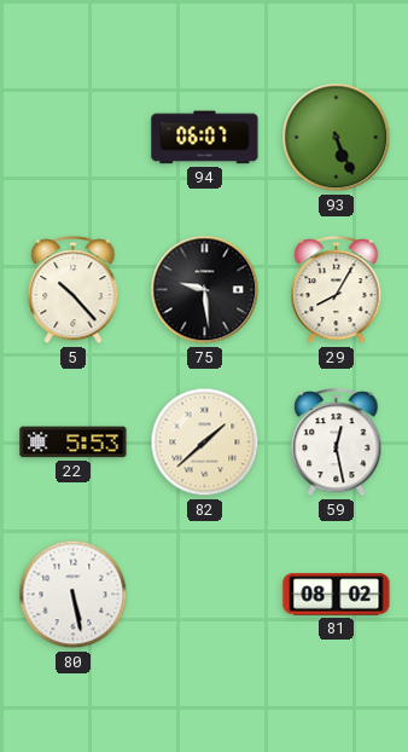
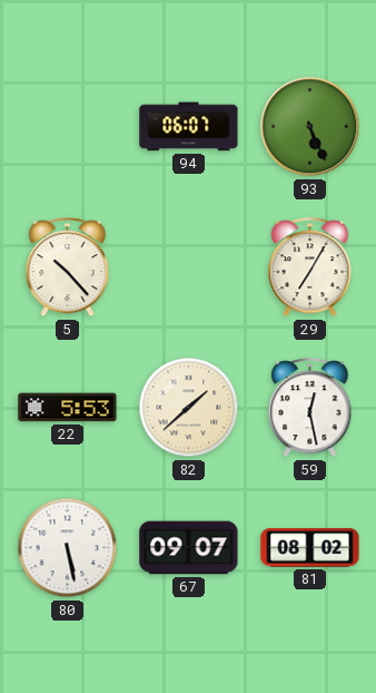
75: 9:29 -> none (205, 290)
29: 8:05 -> 7:05 (310, 267)
67: none -> 09:07 (189, 548)
